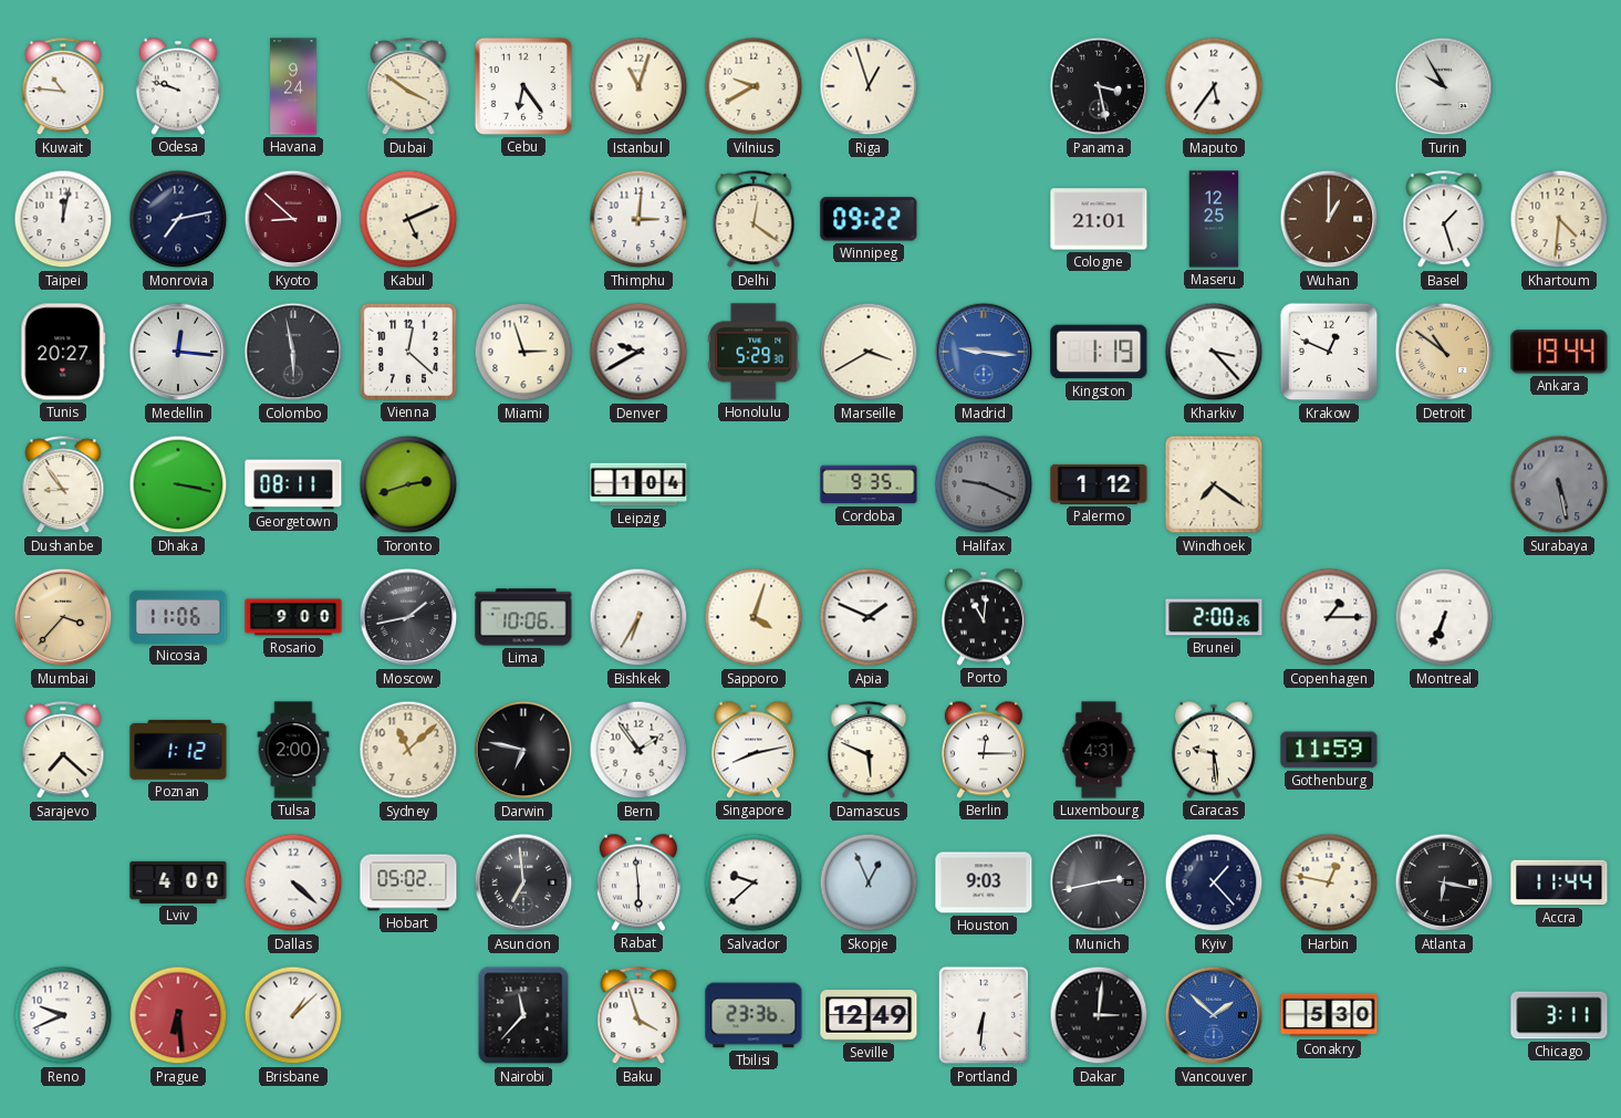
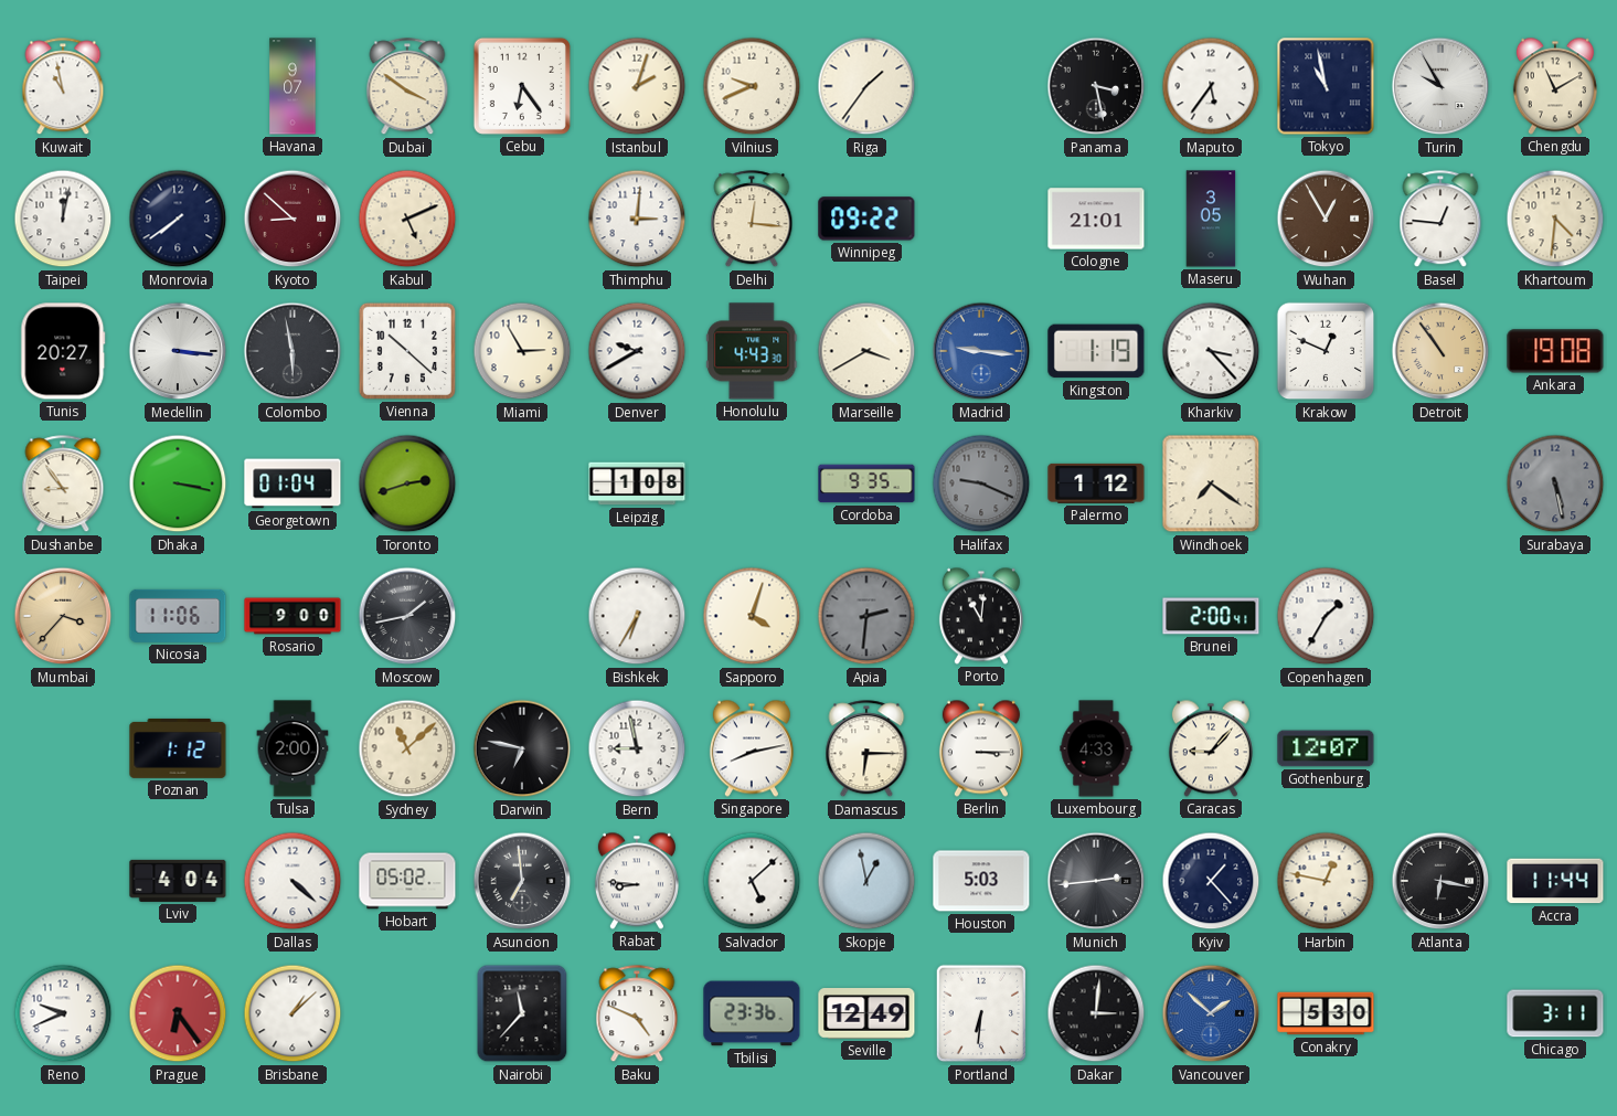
Kuwait: 10:46 -> 10:58 (63, 87)
Odesa: 9:48 -> none (178, 86)
Havana: 9:24 -> 9:07 (292, 86)
Istanbul: 11:03 -> 2:03 (637, 86)
Vilnius: 9:40 -> 9:41 (752, 86)
Riga: 12:57 -> 1:36 (866, 86)
Tokyo: none -> 10:58 (1326, 86)
Chengdu: none -> 11:10 (1555, 86)
Monrovia: 7:13 -> 7:39 (178, 219)
Delhi: 12:21 -> 12:16 (752, 220)
Maseru: 12:25 -> 3:05 (1211, 219)
Wuhan: 1:00 -> 12:55 (1326, 219)
Basel: 1:27 -> 12:46 (1440, 220)
Medellin: 12:16 -> 3:16 (178, 351)
Vienna: 12:22 -> 10:22 (407, 351)
Miami: 2:57 -> 2:55 (522, 351)
Honolulu: 5:29 -> 4:43 (752, 351)
Detroit: 10:51 -> 10:54 (1440, 351)
Ankara: 19:44 -> 19:08 (1555, 351)
Georgetown: 08:11 -> 01:04 (292, 483)
Leipzig: 1:04 -> 1:08 (637, 483)
Lima: 10:06 -> none (523, 617)
Apia: 1:49 -> 2:31 (866, 616)
Apia dial: white -> grey (866, 616)
Brunei: 2:00:26 -> 2:00:41 (1211, 616)
Copenhagen: 1:15 -> 1:35 (1326, 616)
Montreal: 6:34 -> none (1444, 617)
Sarajevo: 7:22 -> none (63, 751)
Bern: 1:54 -> 8:58 (637, 748)
Damascus: 5:49 -> 6:15 (866, 750)
Berlin: 12:15 -> 3:15 (981, 748)
Luxembourg: 4:31 -> 4:33 (1096, 748)
Caracas: 9:29 -> 9:07 (1211, 748)
Gothenburg: 11:59 -> 12:07 (1326, 748)
Lviv: 4:00 -> 4:04 (178, 881)
Rabat: 5:59 -> 8:46 (637, 881)
Salvador: 9:38 -> 5:08 (752, 881)
Skopje: 12:56 -> 12:58 (866, 881)
Houston: 9:03 -> 5:03 (981, 881)
Munich: 2:43 -> 2:44 (1096, 881)
Prague: 6:29 -> 6:24 (178, 1013)
Baku: 3:57 -> 4:49 (637, 1014)
